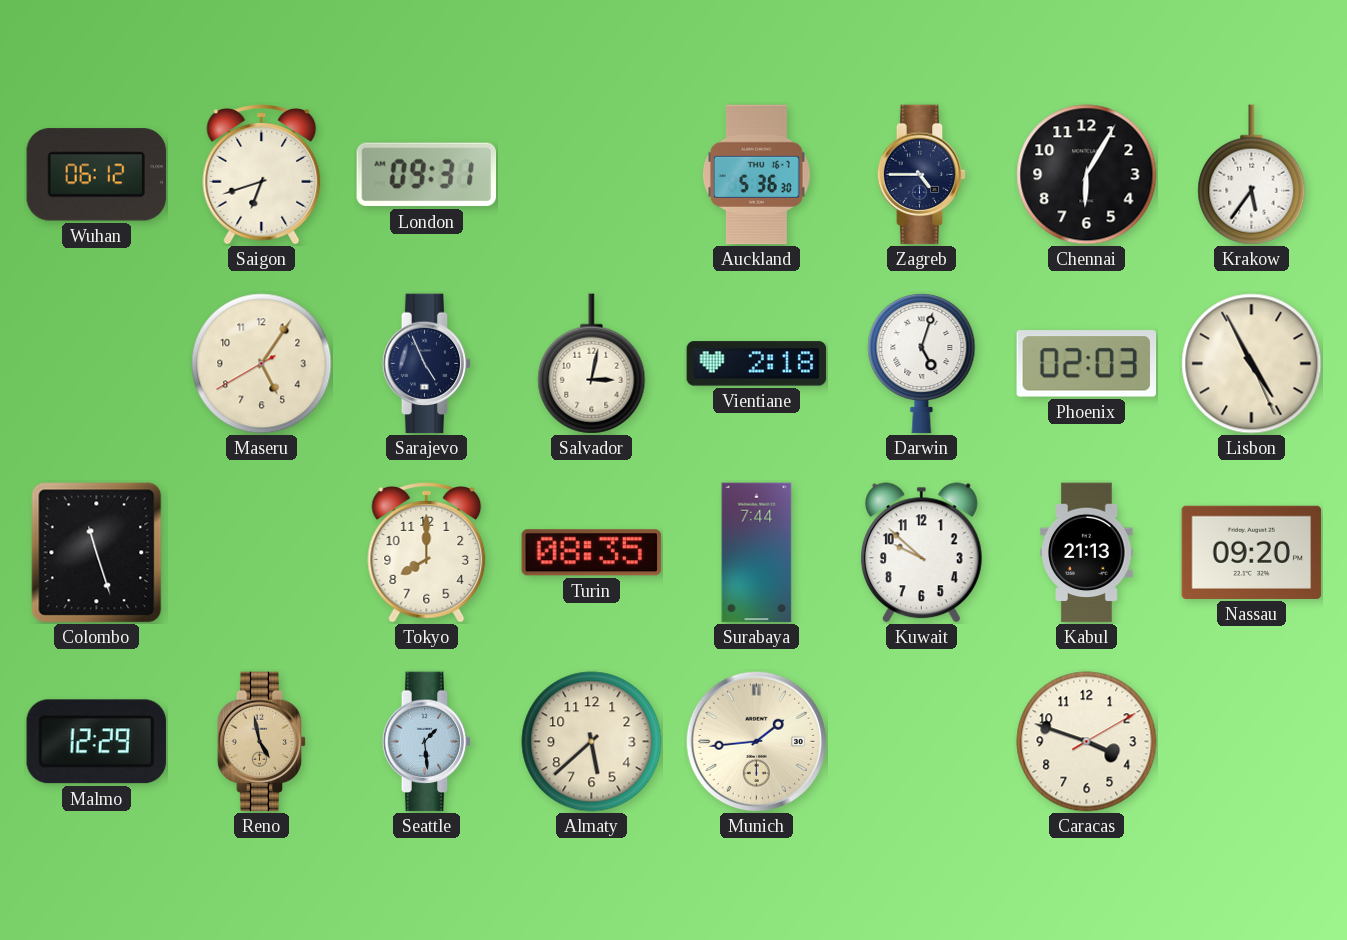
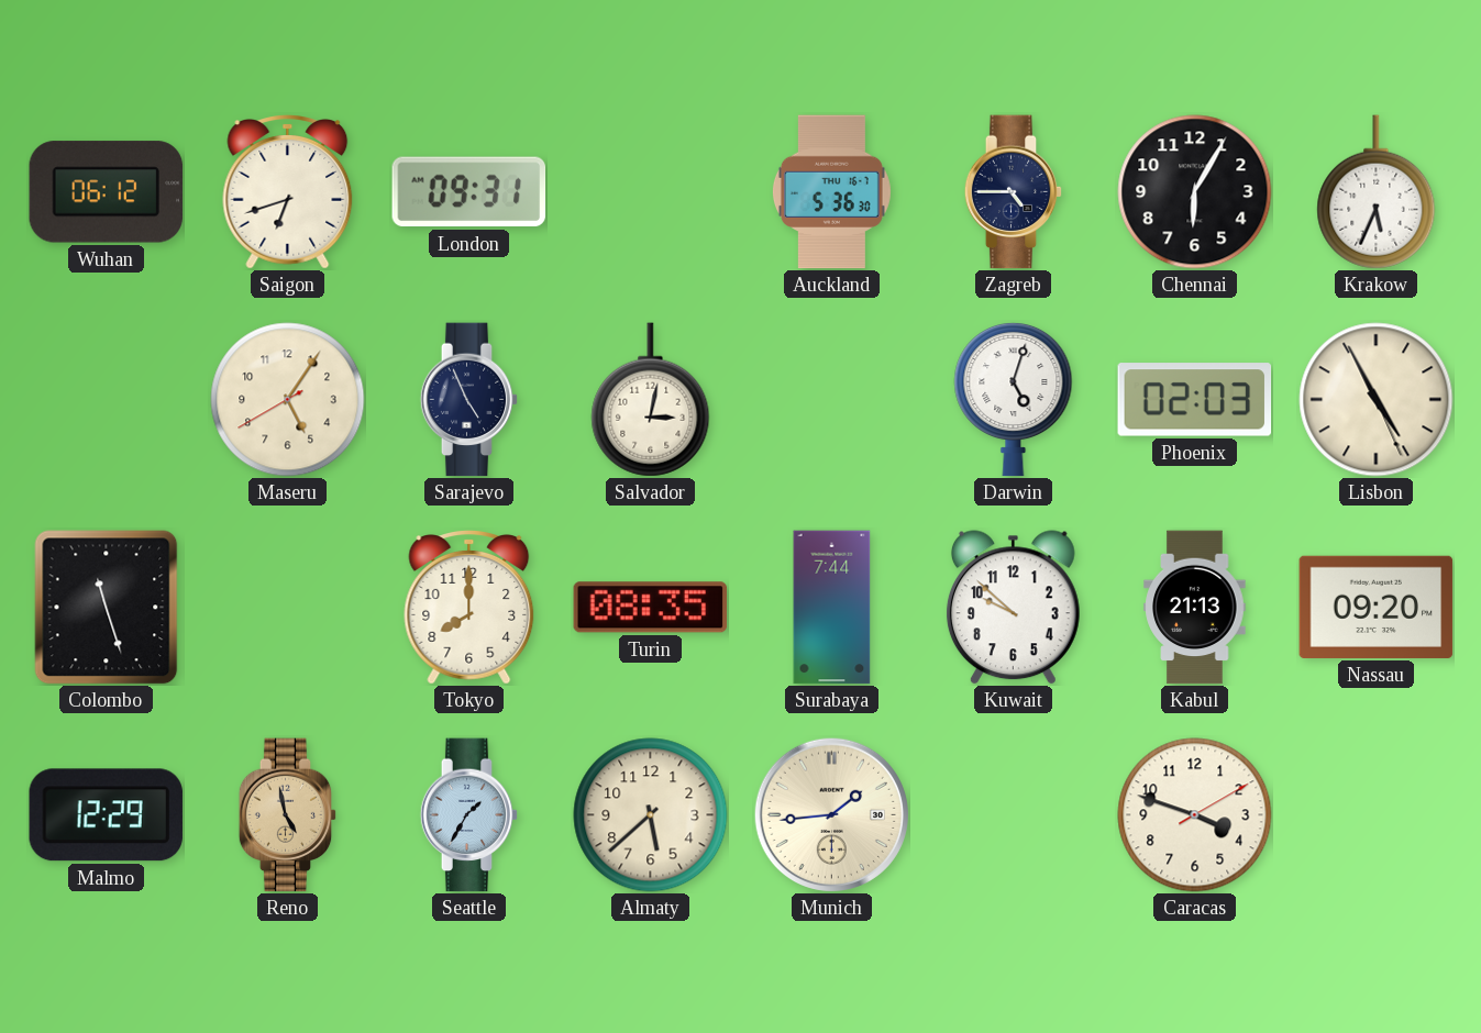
Krakow: 5:36 -> 5:34 (1377, 192)
Vientiane: 2:18 -> none (757, 364)
Seattle: 1:29 -> 1:35 (469, 815)
